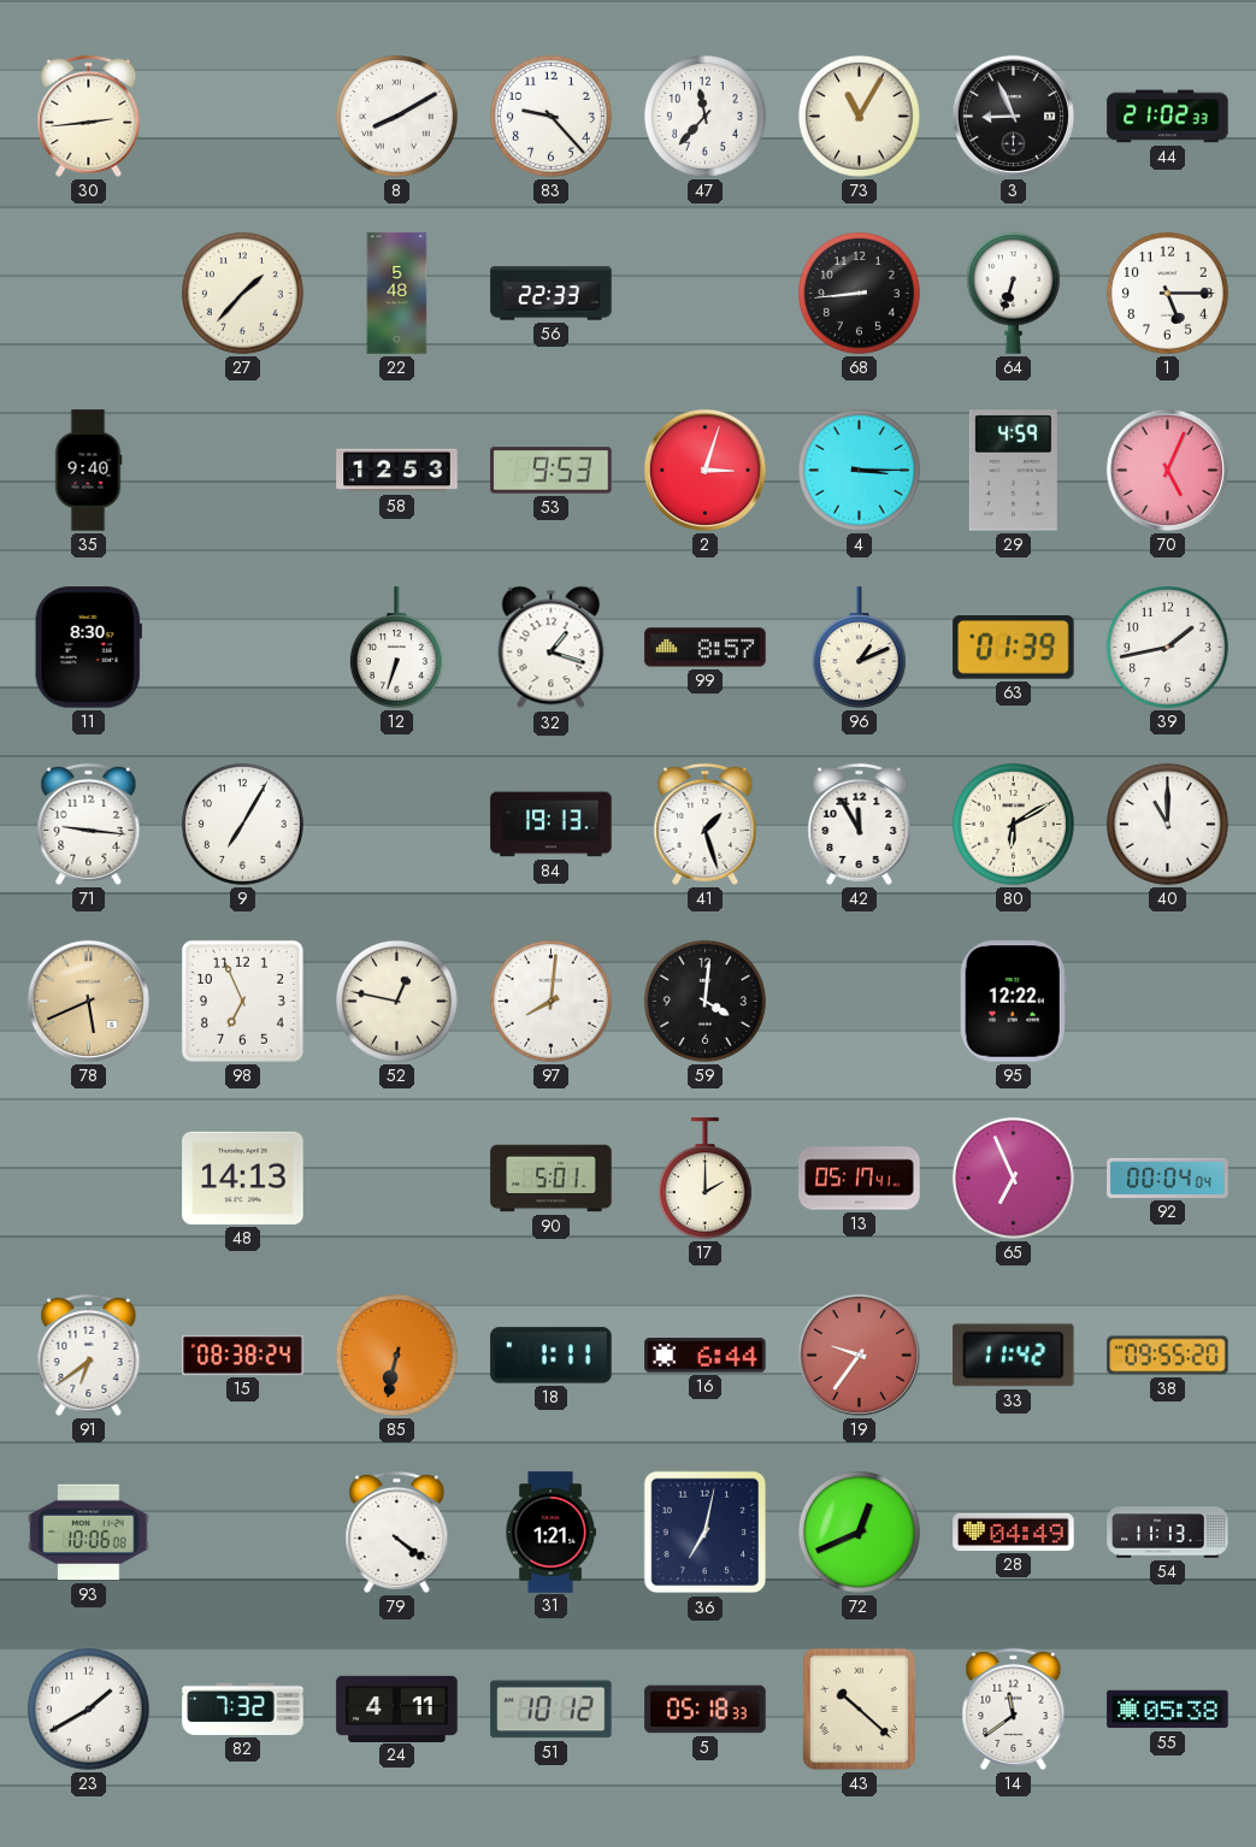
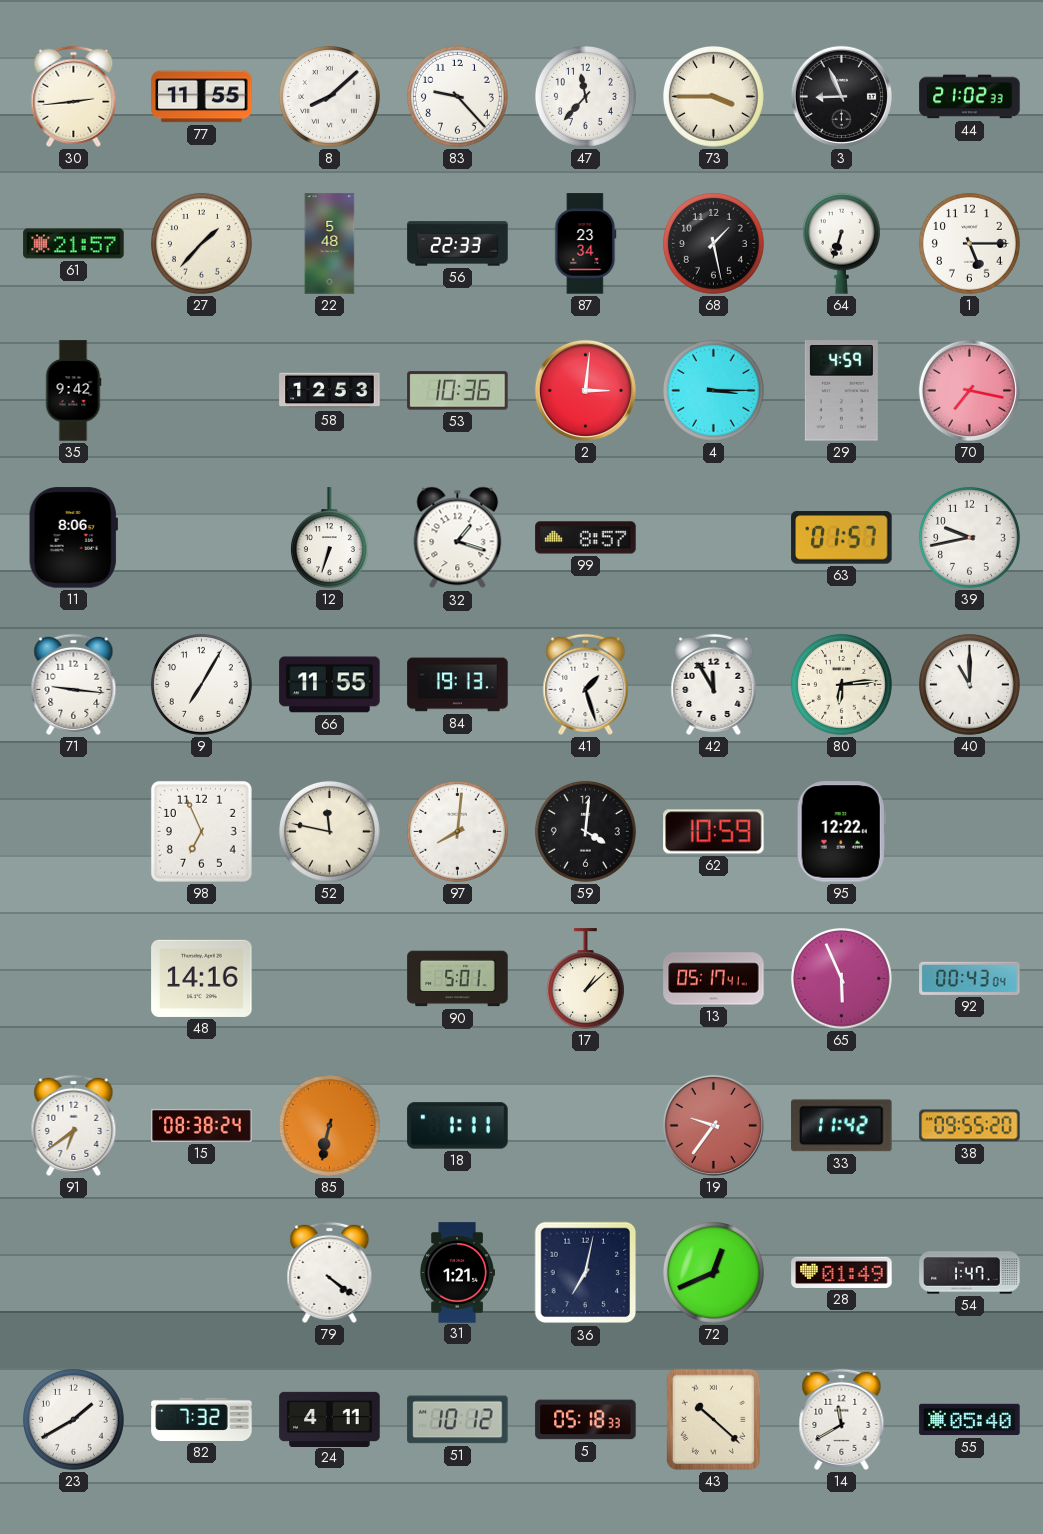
77: none -> 11:55 (202, 97)
8: 8:10 -> 8:08 (329, 96)
73: 11:05 -> 3:45 (713, 96)
61: none -> 21:57 (74, 244)
87: none -> 23:34 (586, 244)
68: 8:44 -> 1:28 (713, 243)
35: 9:40 -> 9:42 (73, 391)
53: 9:53 -> 10:36 (458, 391)
2: 3:03 -> 3:01 (585, 390)
70: 5:04 -> 7:17 (969, 390)
11: 8:30 -> 8:06 (73, 538)
96: 1:11 -> none (859, 648)
63: 01:39 -> 01:57 (842, 538)
39: 1:43 -> 9:43 (969, 537)
66: none -> 11:55 (330, 685)
80: 6:10 -> 6:14 (841, 684)
78: 5:41 -> none (88, 1001)
52: 12:47 -> 11:47 (329, 831)
62: none -> 10:59 (714, 832)
48: 14:13 -> 14:16 (202, 978)
17: 2:00 -> 1:08 (585, 979)
65: 6:56 -> 5:56 (841, 978)
92: 00:04 -> 00:43 (970, 978)
16: 6:44 -> none (706, 1356)
93: 10:06 -> none (89, 1533)
28: 04:49 -> 01:49 (842, 1272)
54: 11:13 -> 1:47 (970, 1273)
14: 11:39 -> 11:40 (842, 1419)
55: 05:38 -> 05:40 (970, 1420)
